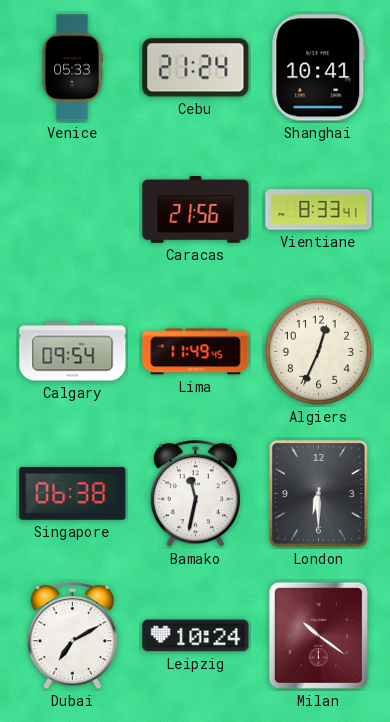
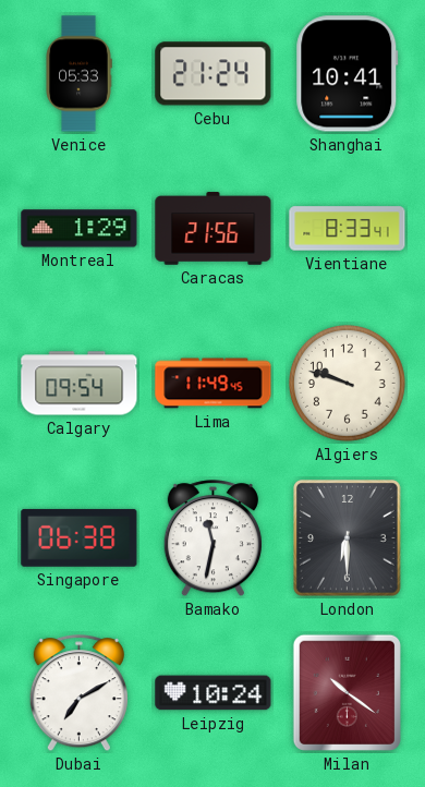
Montreal: none -> 1:29 (80, 229)
Algiers: 12:34 -> 9:48 (348, 384)
